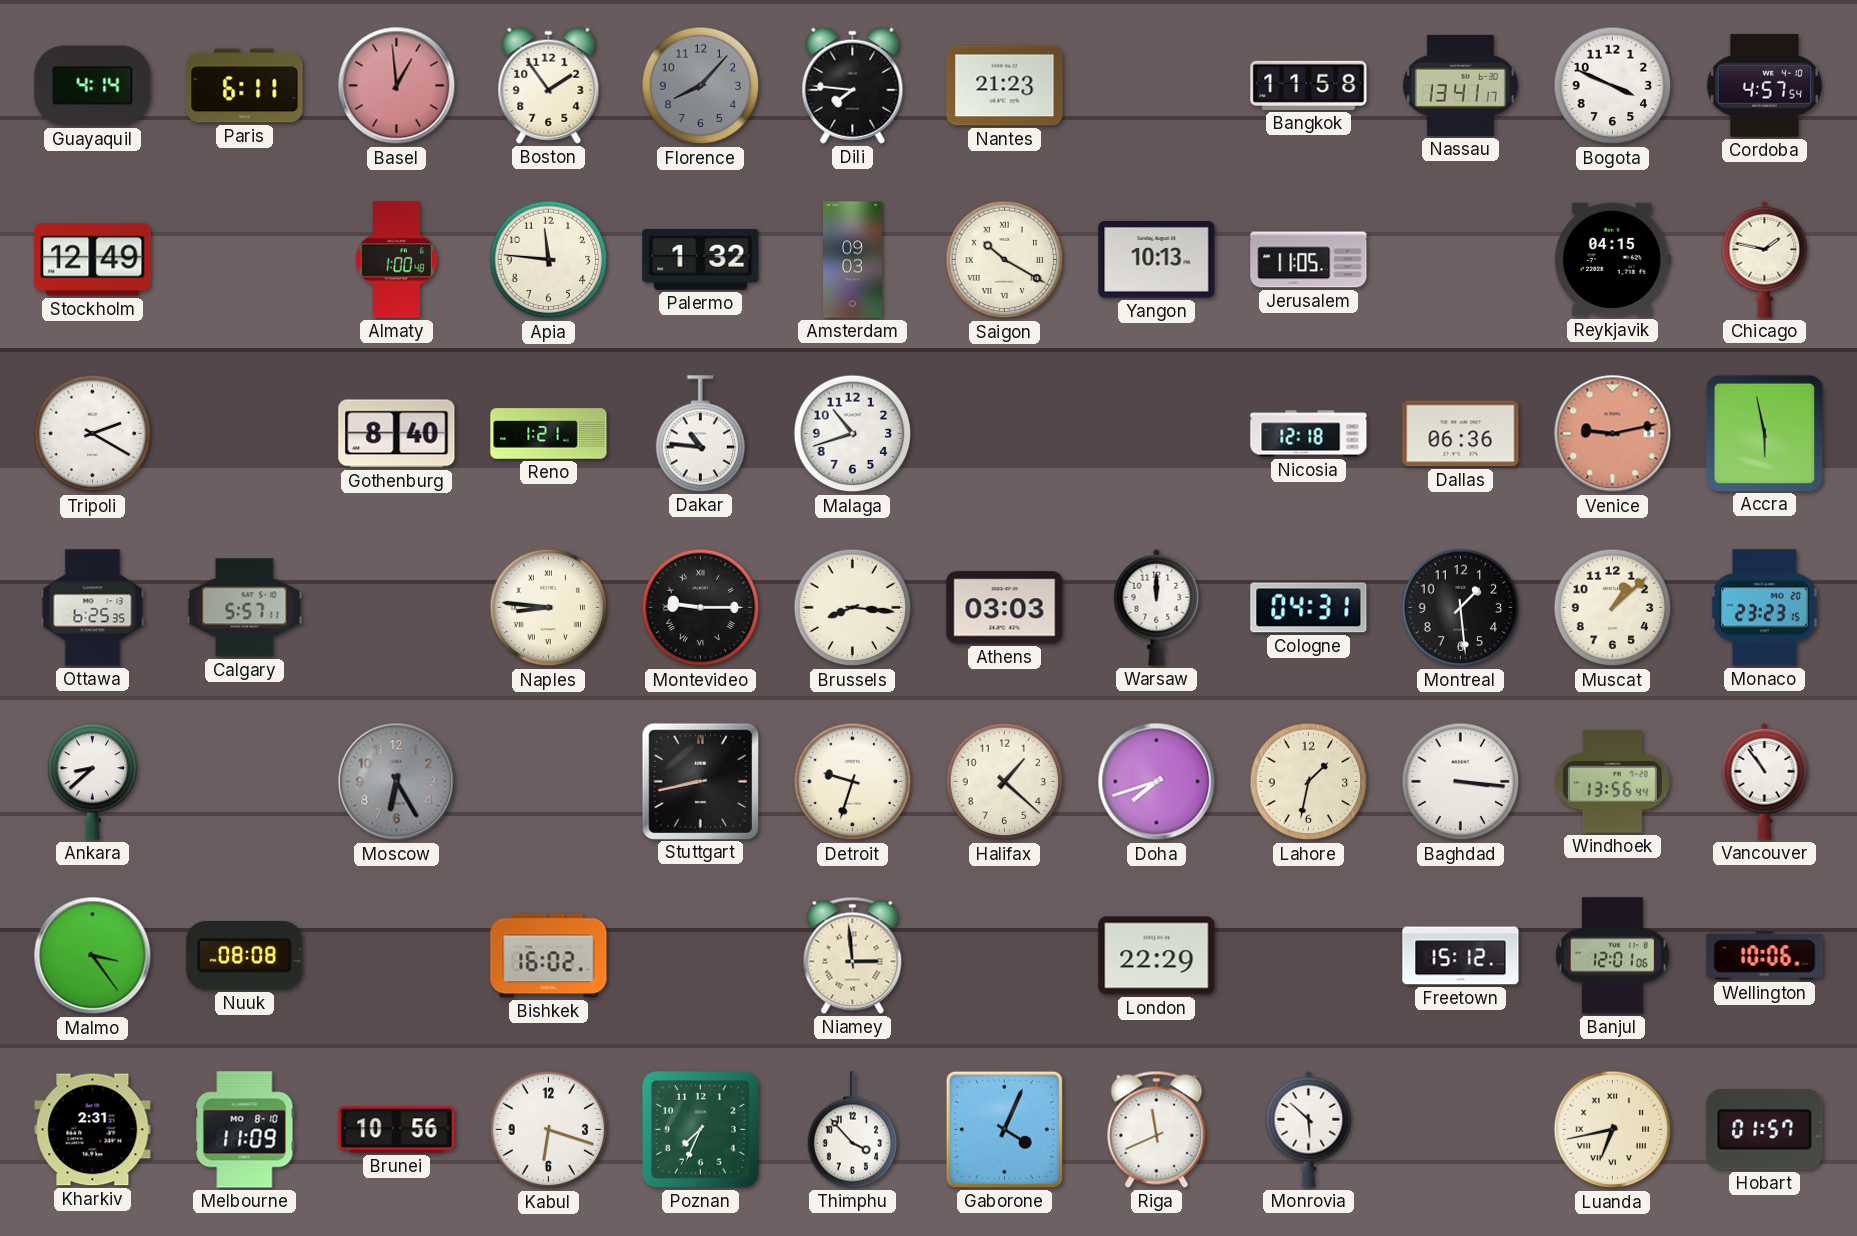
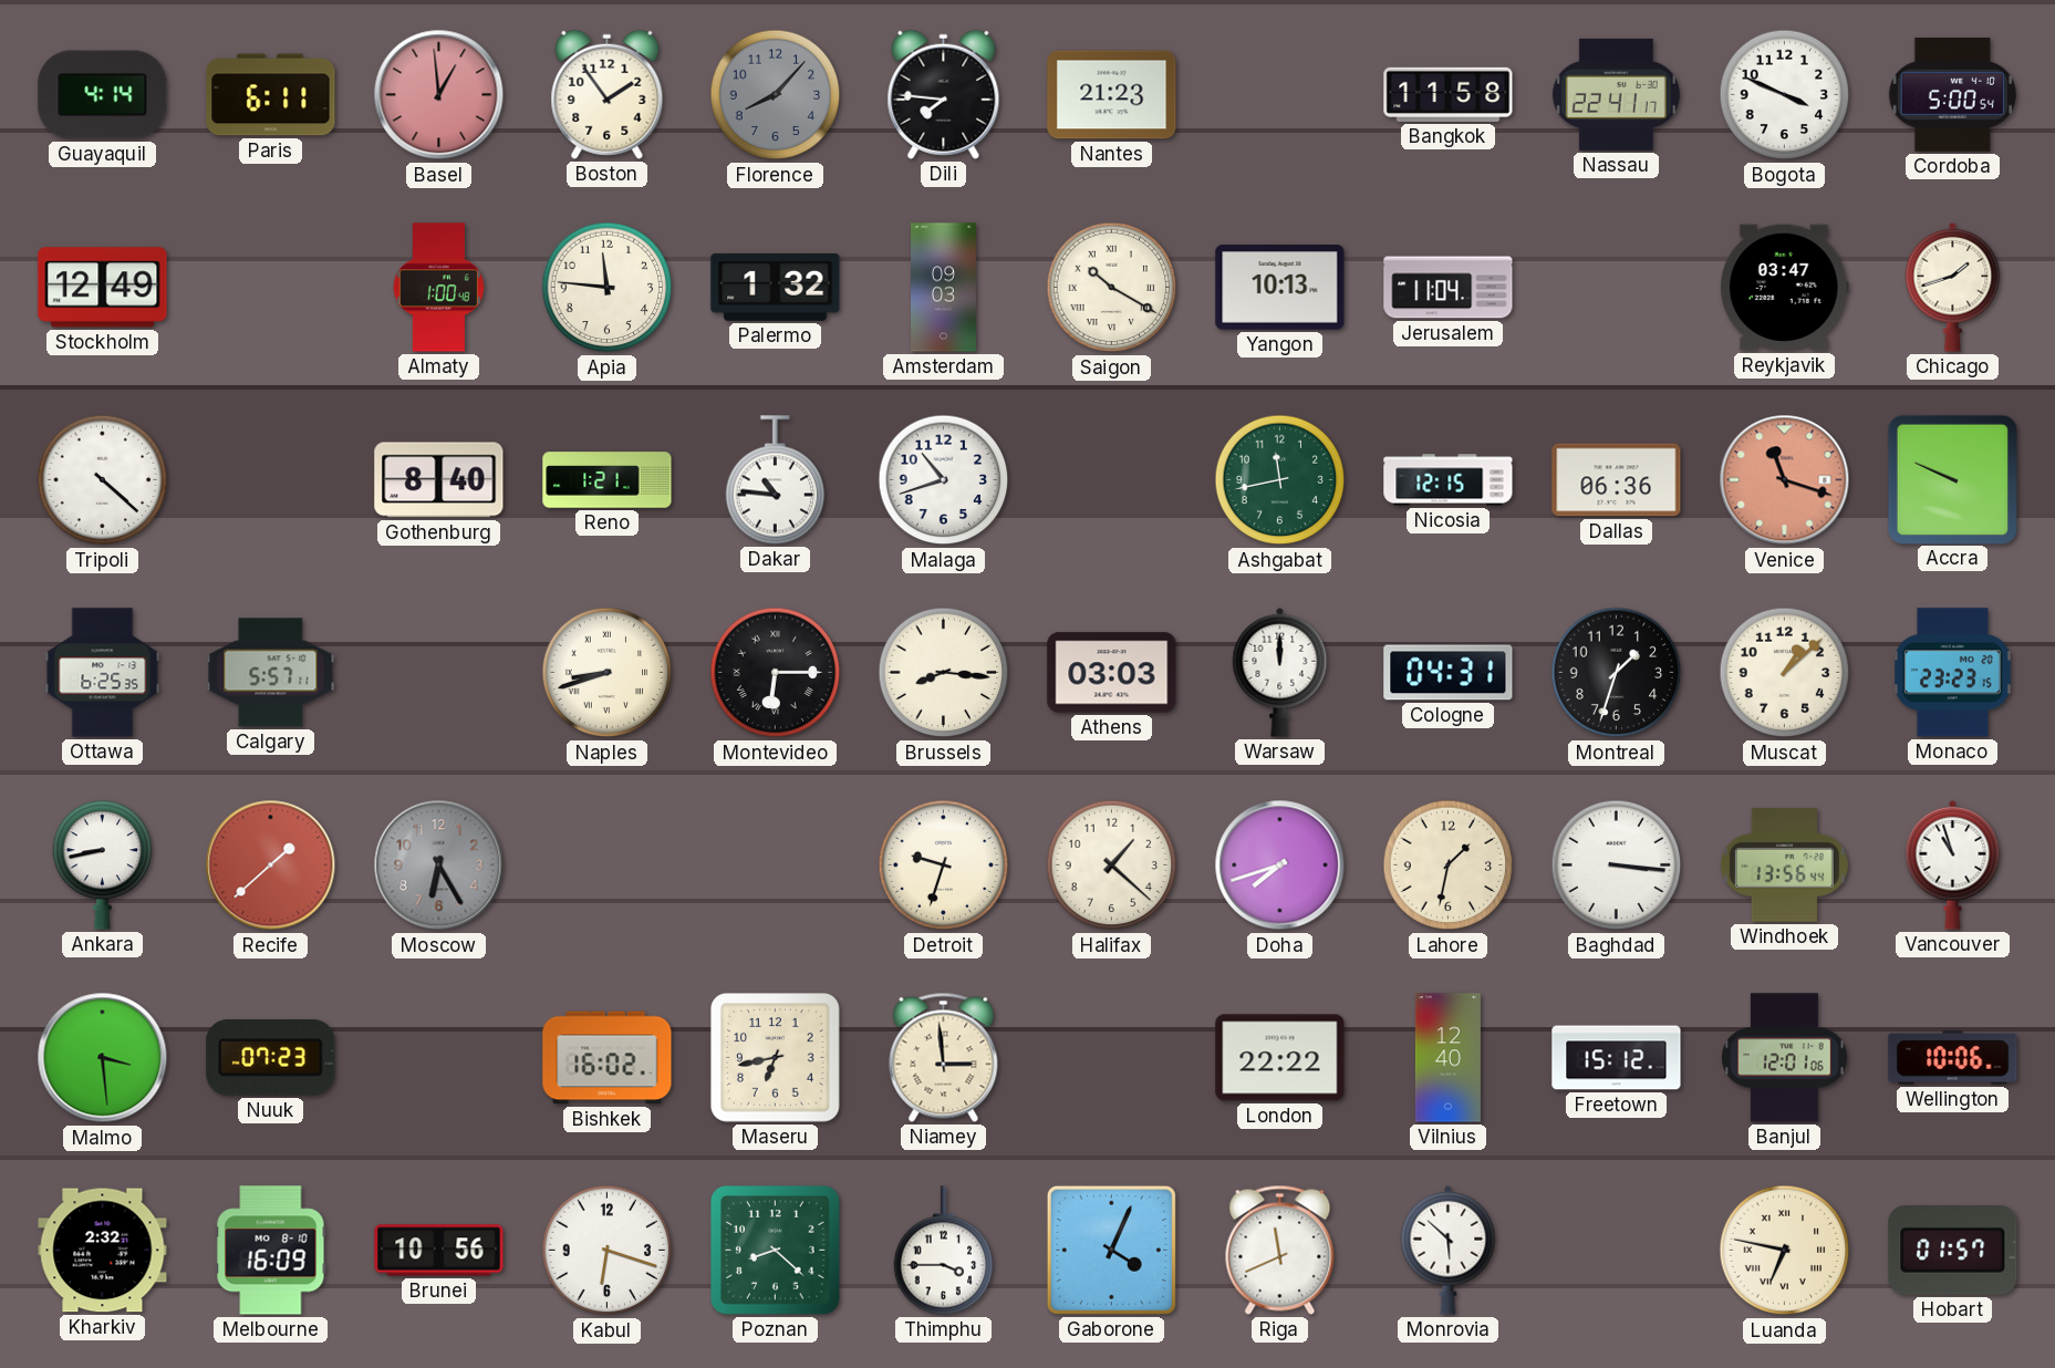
Nassau: 13:41 -> 22:41 (1616, 94)
Cordoba: 4:57 -> 5:00 (1952, 94)
Jerusalem: 11:05 -> 11:04 (1449, 288)
Reykjavik: 04:15 -> 03:47 (1784, 288)
Chicago: 1:47 -> 1:42 (1953, 287)
Tripoli: 2:20 -> 4:22 (103, 480)
Ashgabat: none -> 11:43 (1280, 480)
Nicosia: 12:18 -> 12:15 (1449, 480)
Venice: 9:13 -> 11:18 (1785, 480)
Accra: 5:58 -> 9:49 (1952, 479)
Naples: 8:46 -> 8:42 (608, 673)
Montevideo: 9:15 -> 6:15 (776, 673)
Montreal: 1:29 -> 1:33 (1617, 673)
Ankara: 8:38 -> 8:43 (103, 866)
Recife: none -> 1:38 (271, 866)
Stuttgart: 8:43 -> none (700, 781)
Vancouver: 10:54 -> 10:57 (1953, 864)
Malmo: 3:24 -> 3:29 (103, 1058)
Nuuk: 08:08 -> 07:23 (271, 1058)
Maseru: none -> 6:43 (776, 1058)
London: 22:29 -> 22:22 (1280, 1058)
Vilnius: none -> 12:40 (1447, 1058)
Kharkiv: 2:31 -> 2:32 (103, 1251)
Melbourne: 11:09 -> 16:09 (271, 1251)
Poznan: 7:34 -> 8:22 (776, 1251)
Thimphu: 3:53 -> 3:45 (944, 1251)
Luanda: 6:43 -> 6:47 (1785, 1251)
